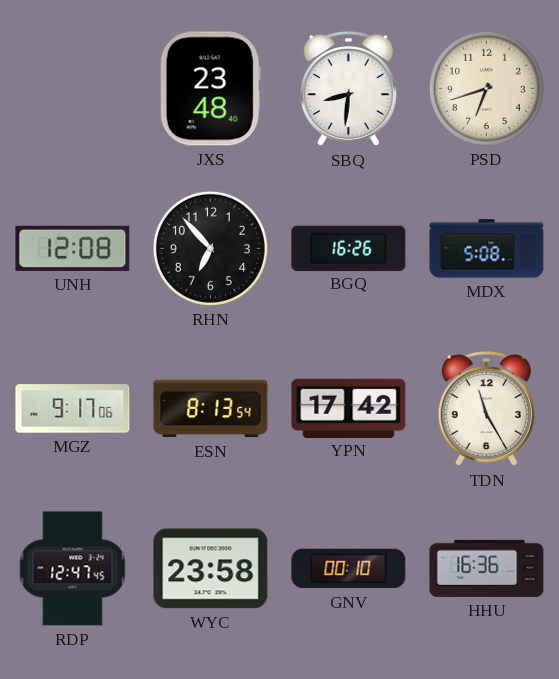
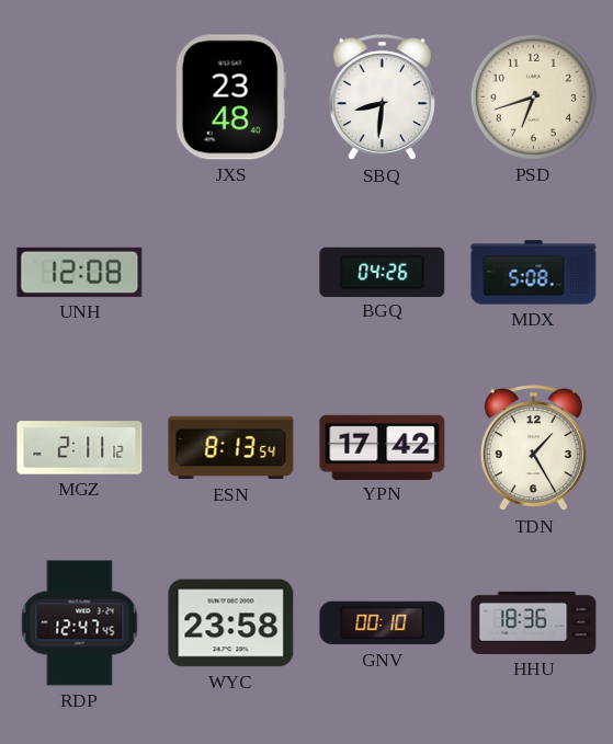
RHN: 6:53 -> none (210, 248)
BGQ: 16:26 -> 04:26 (383, 272)
MGZ: 9:17 -> 2:11 (80, 448)
TDN: 11:25 -> 1:25 (533, 449)
HHU: 16:36 -> 18:36 (534, 622)
